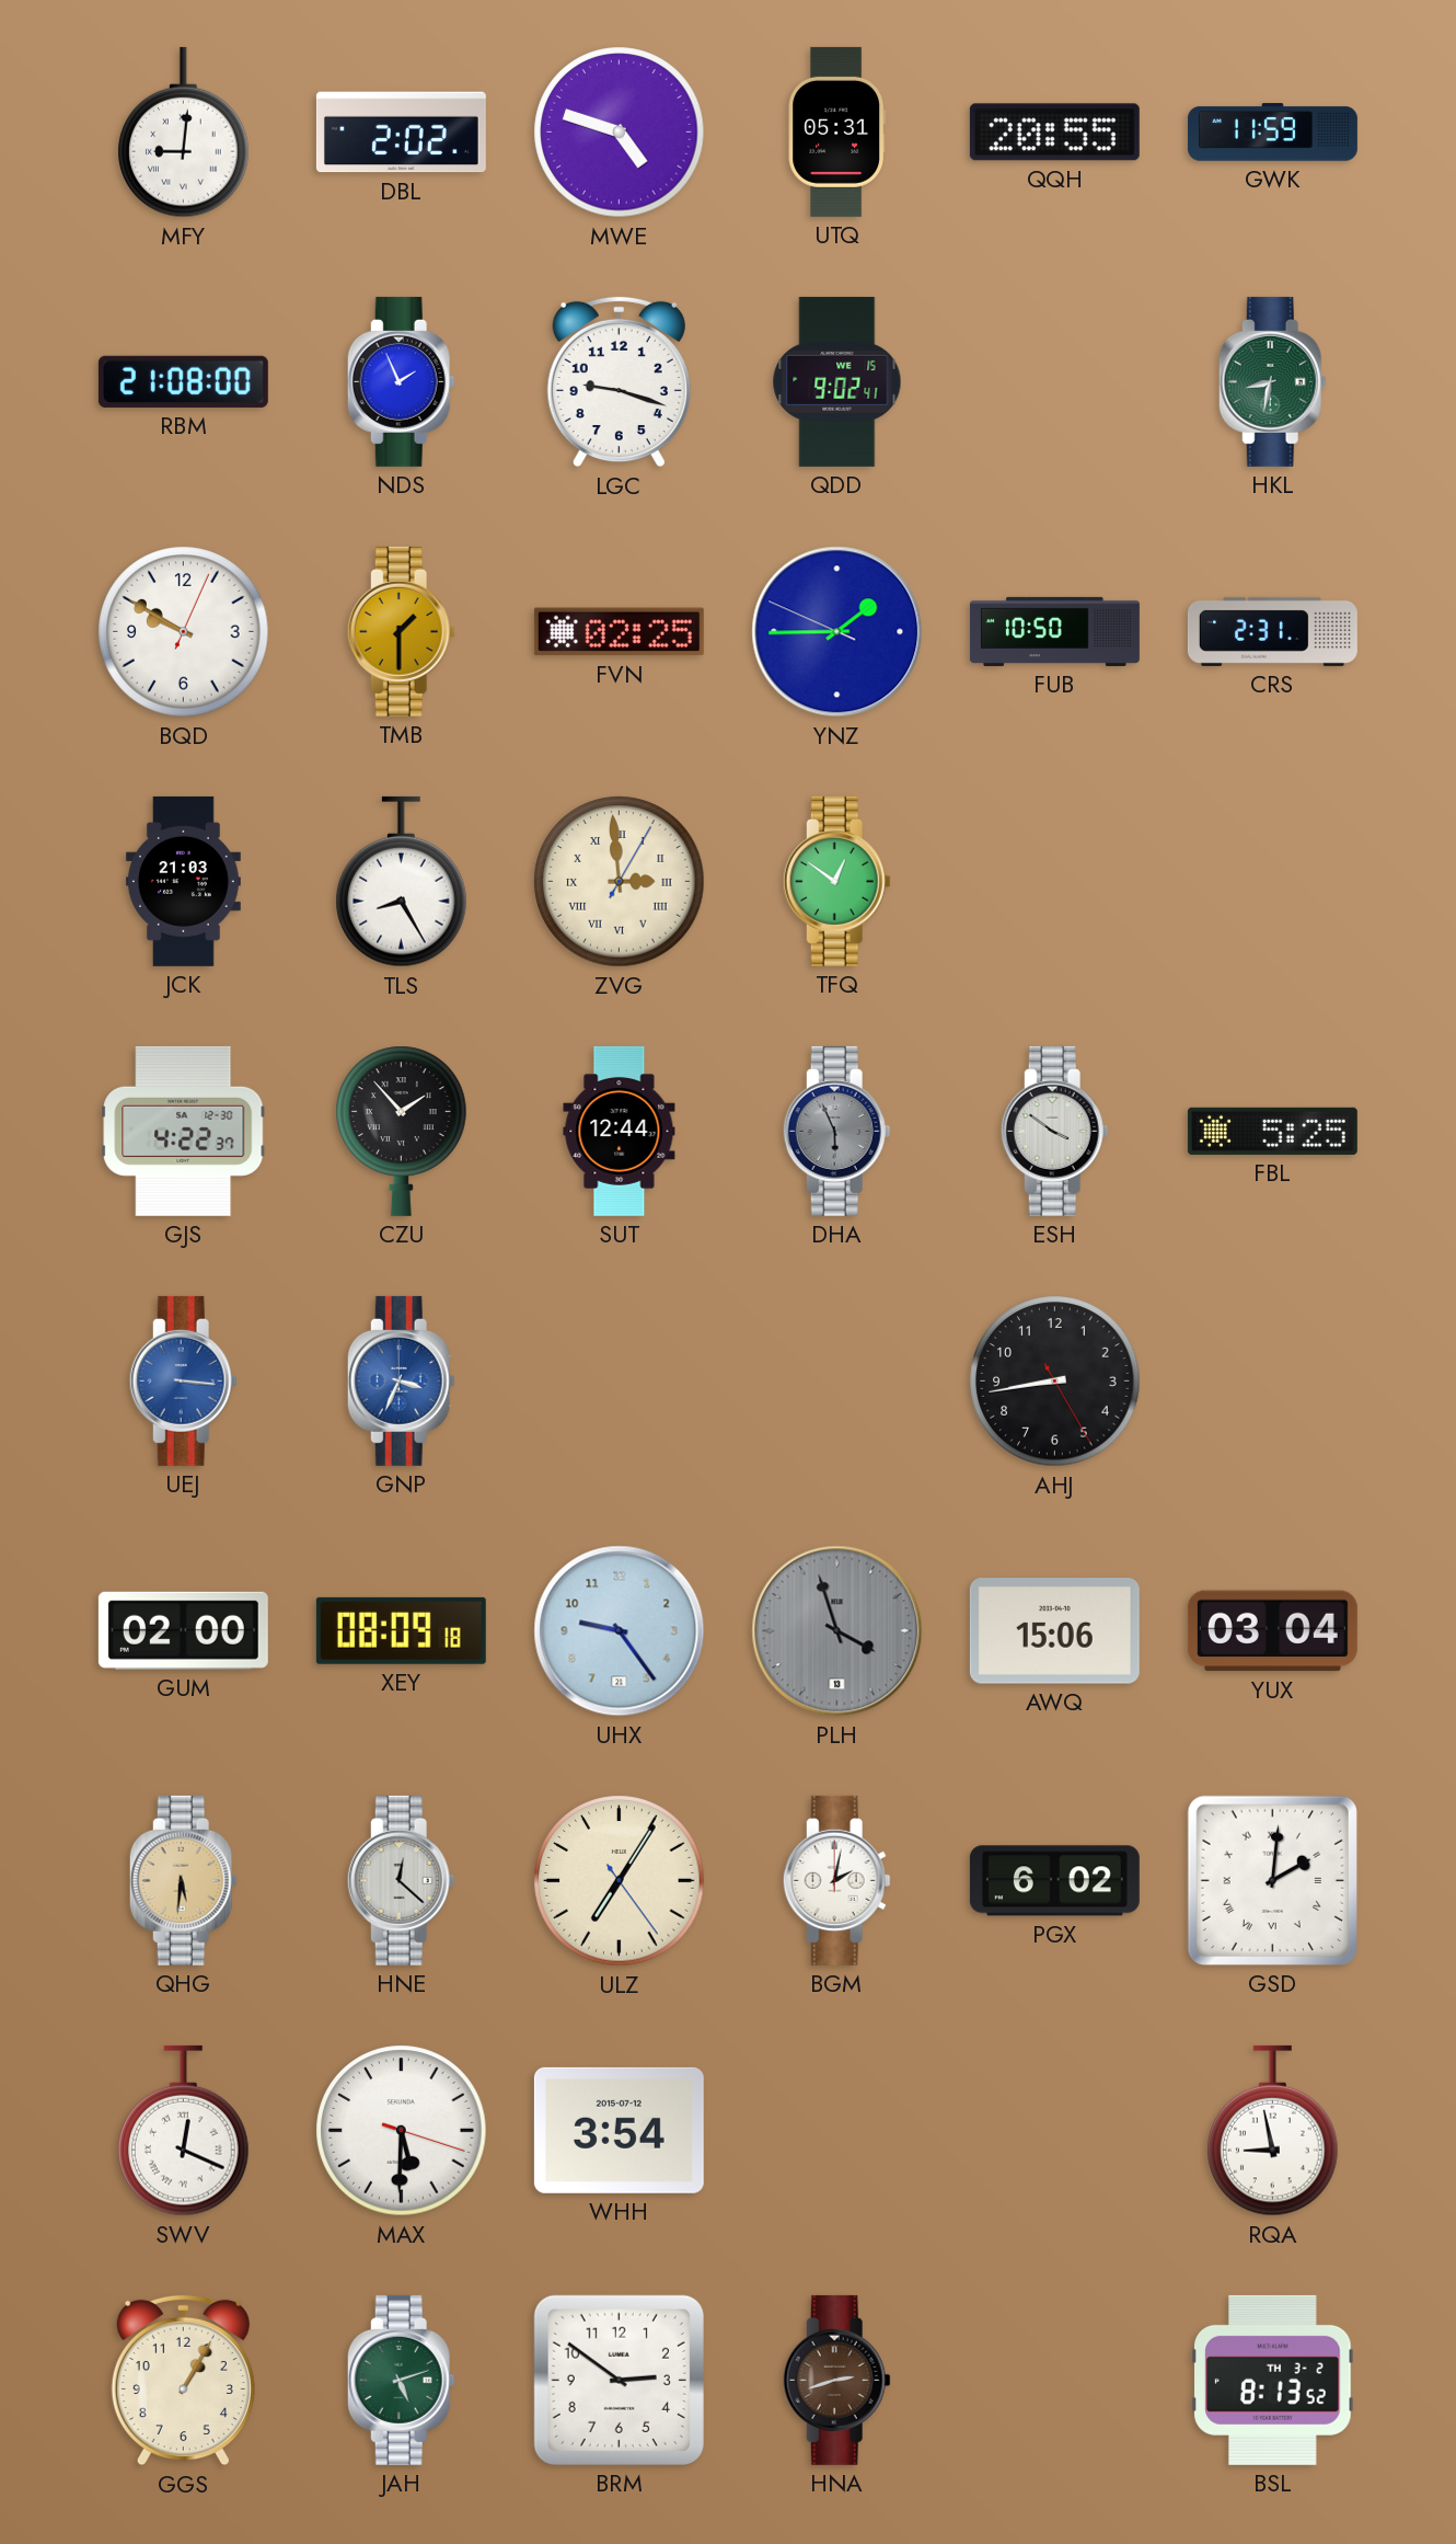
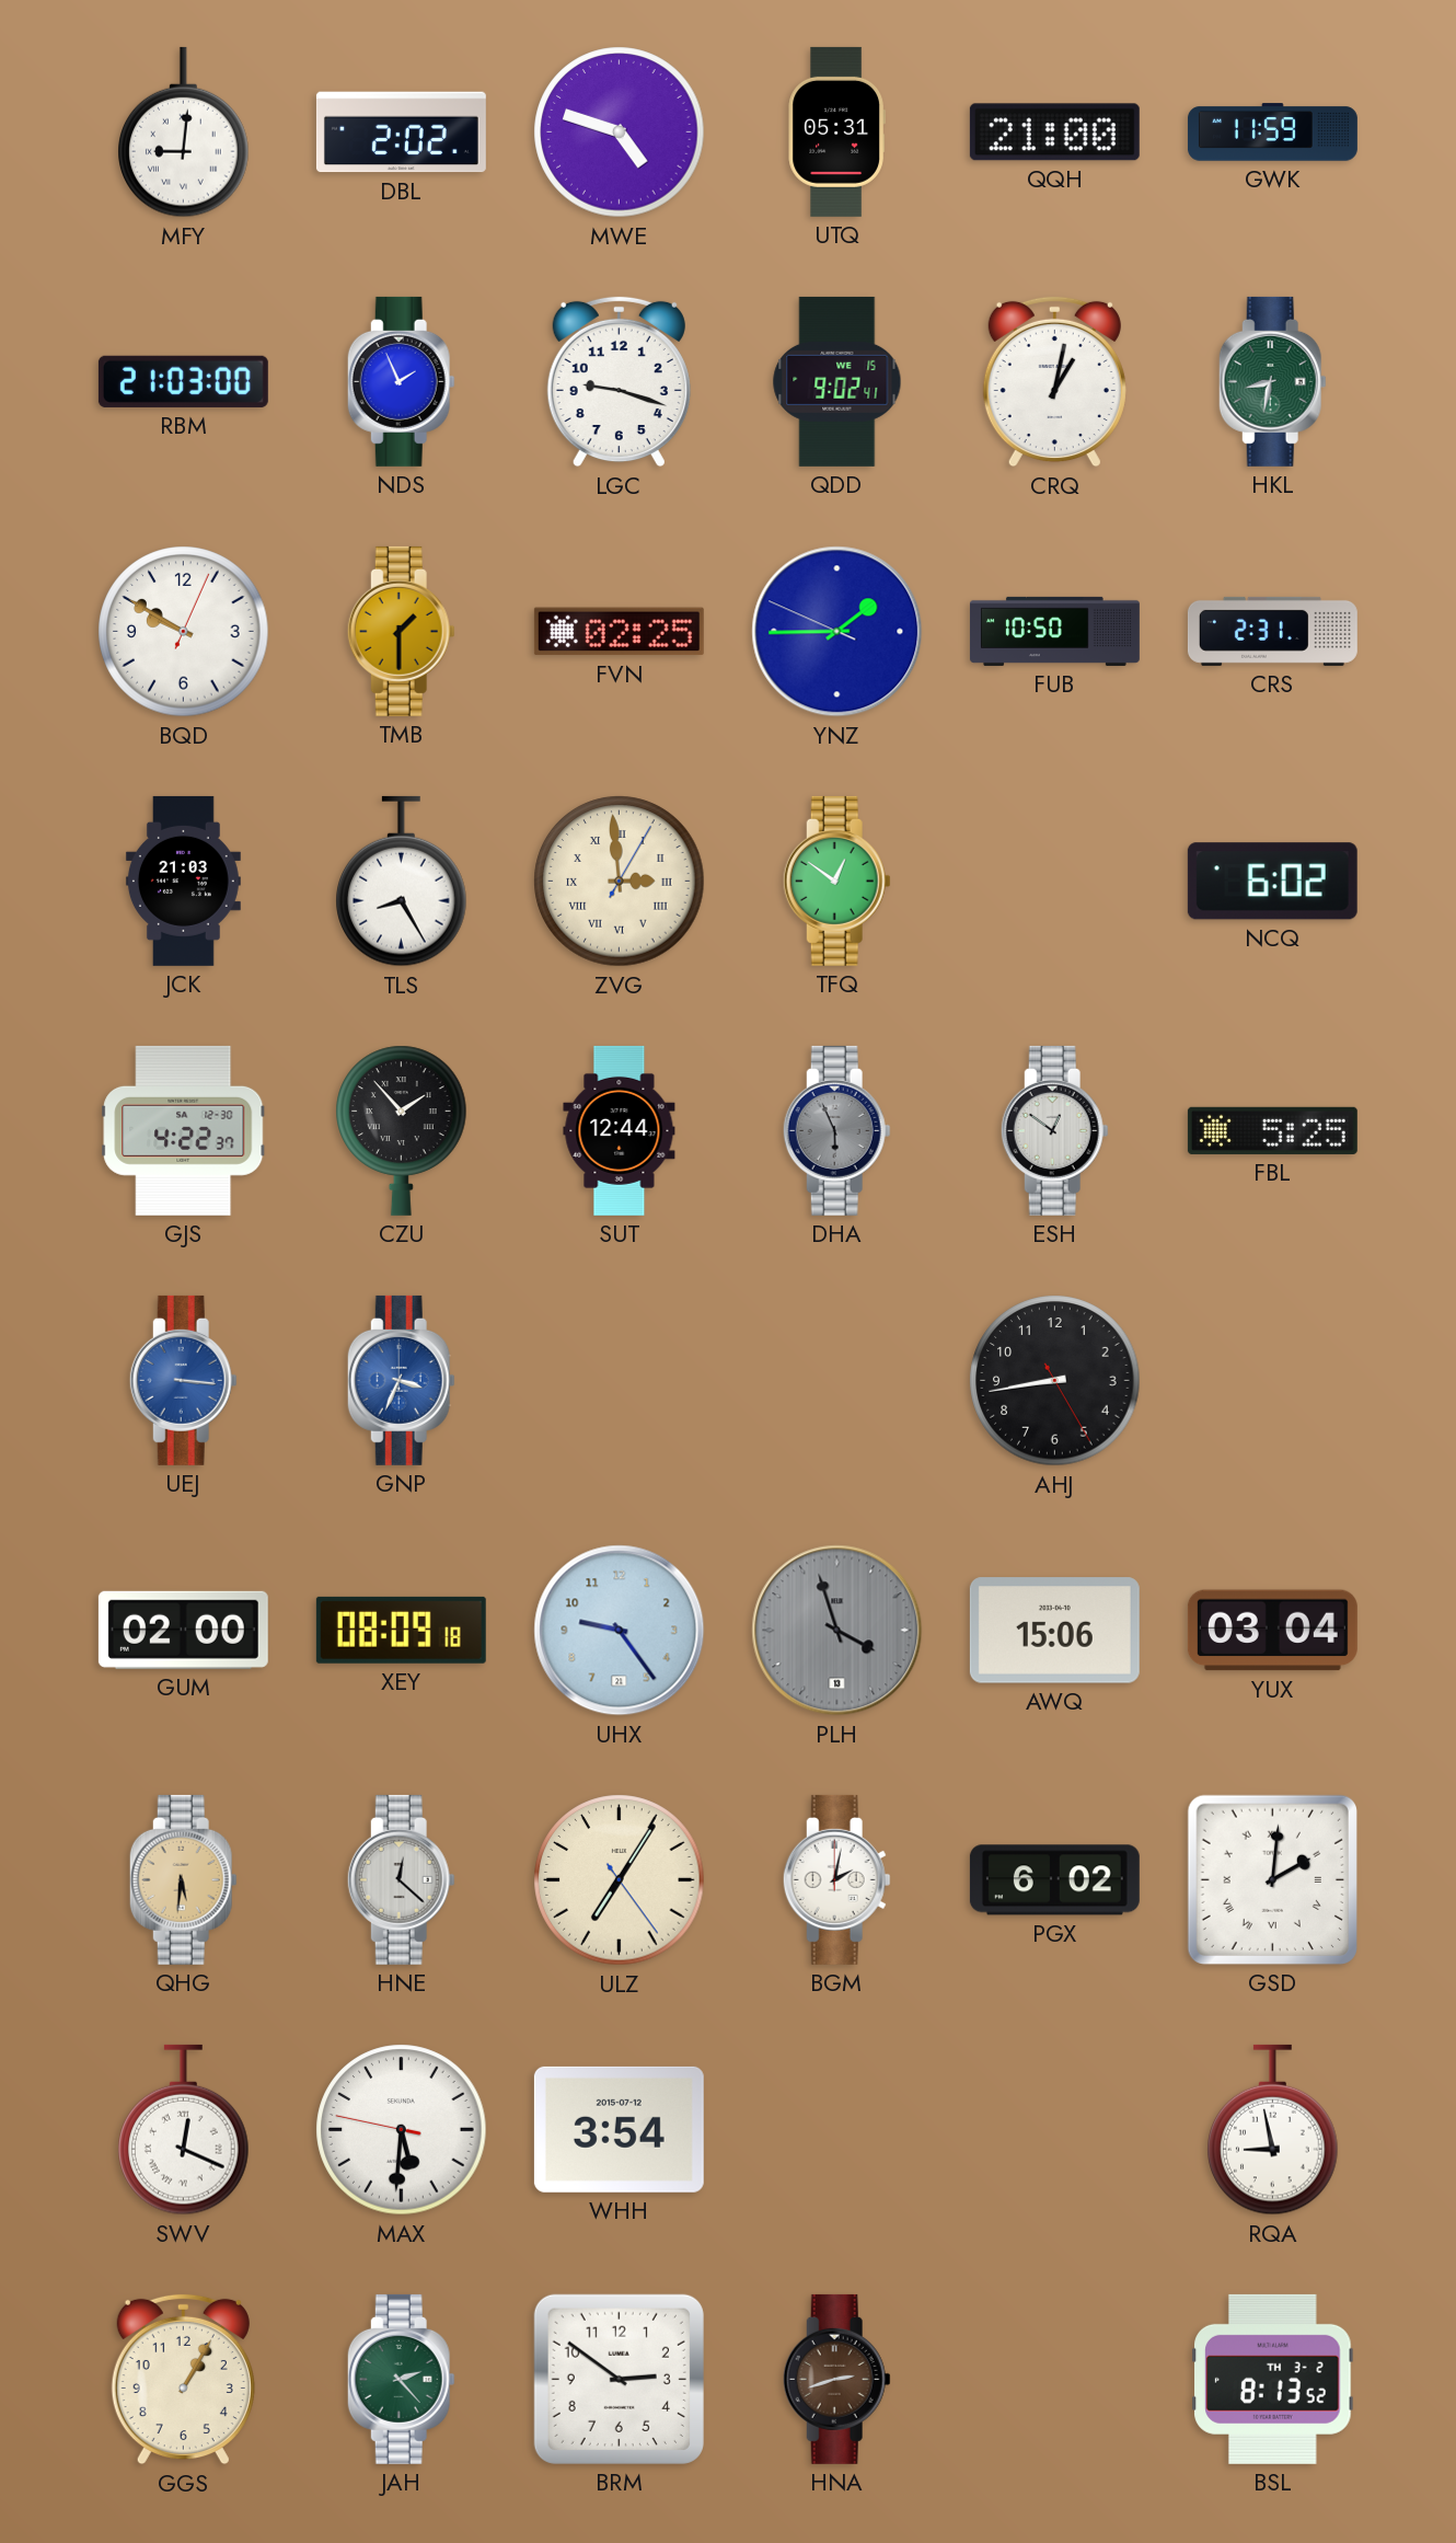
QQH: 20:55 -> 21:00 (1054, 133)
RBM: 21:08 -> 21:03 (183, 381)
CRQ: none -> 1:02 (1054, 382)
NCQ: none -> 6:02 (1272, 882)
ESH: 3:51 -> 12:51 (1054, 1130)
MAX: 5:30:18 -> 5:30:47 (402, 2130)
JAH: 5:12 -> 2:23 (401, 2379)
